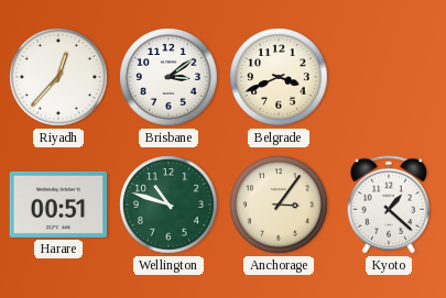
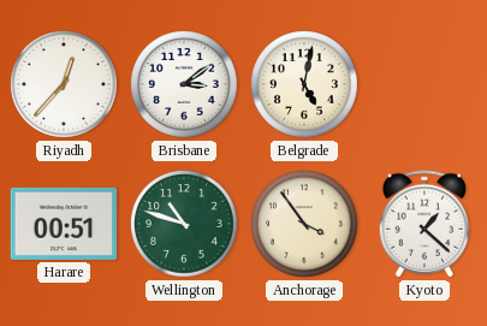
Belgrade: 3:41 -> 5:02 (304, 84)
Anchorage: 3:06 -> 3:54 (304, 224)
